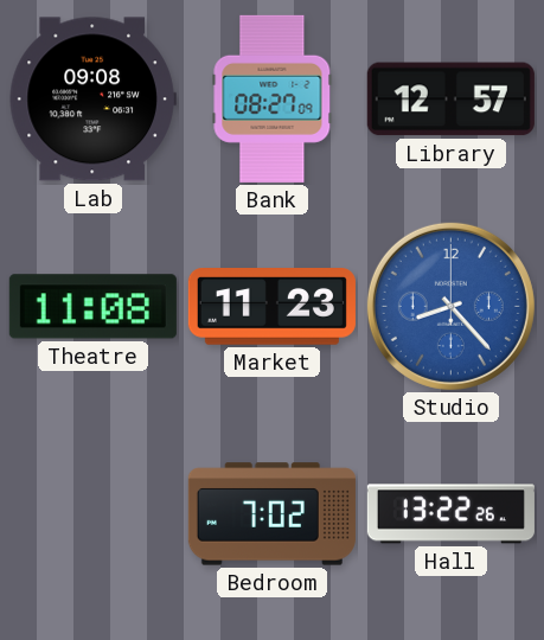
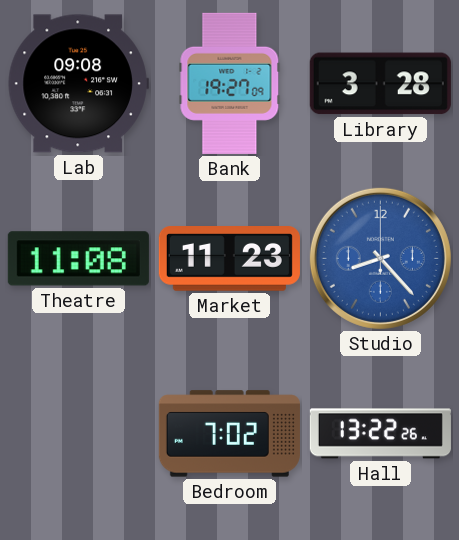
Bank: 08:27 -> 19:27 (230, 83)
Library: 12:57 -> 3:28 (380, 84)
